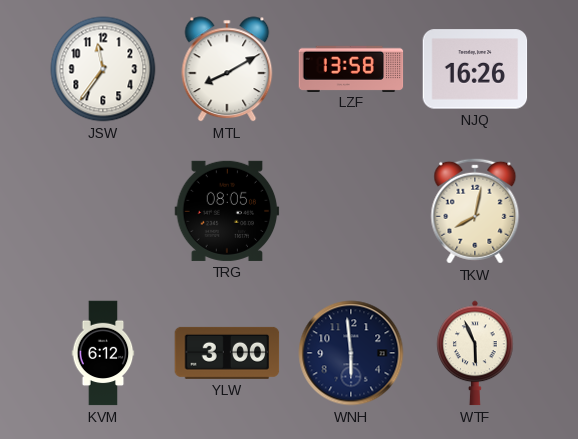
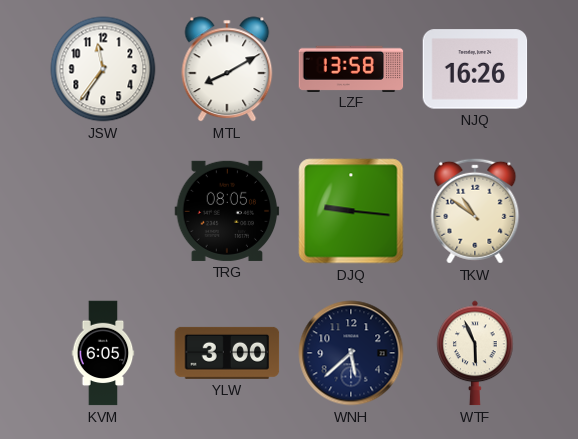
DJQ: none -> 9:16 (351, 211)
TKW: 8:02 -> 10:51 (475, 211)
KVM: 6:12 -> 6:05 (103, 353)
WNH: 5:59 -> 5:38 (351, 353)
